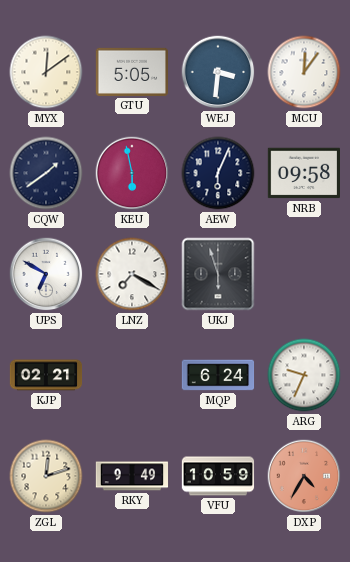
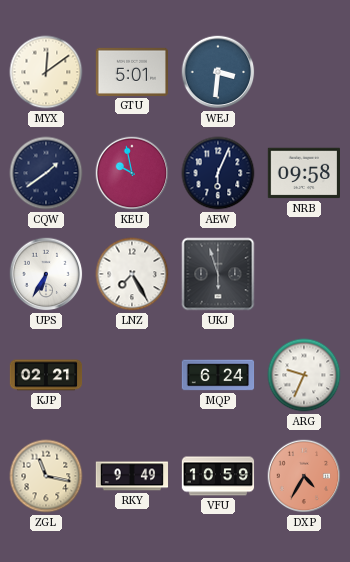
GTU: 5:05 -> 5:01 (131, 72)
MCU: 12:06 -> none (304, 72)
KEU: 5:58 -> 9:58 (132, 173)
UPS: 6:50 -> 6:35 (46, 274)
LNZ: 7:20 -> 7:25 (132, 274)
ZGL: 12:12 -> 11:17 (46, 476)
